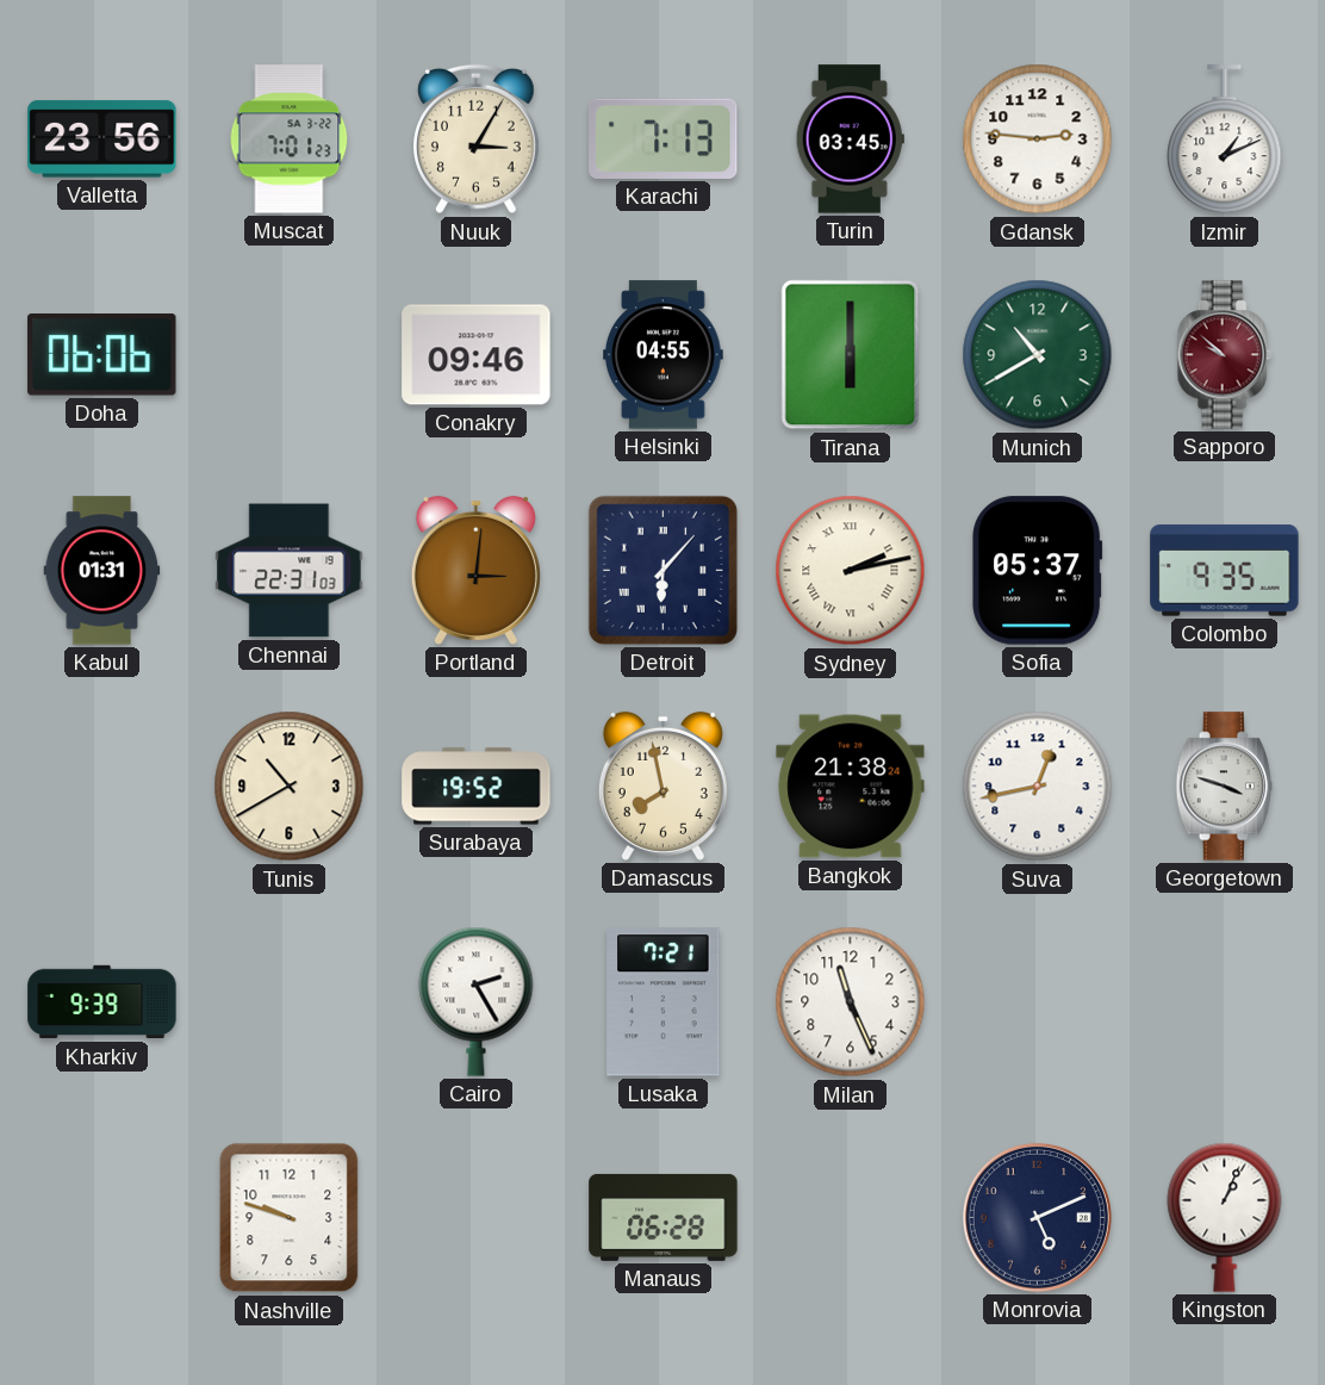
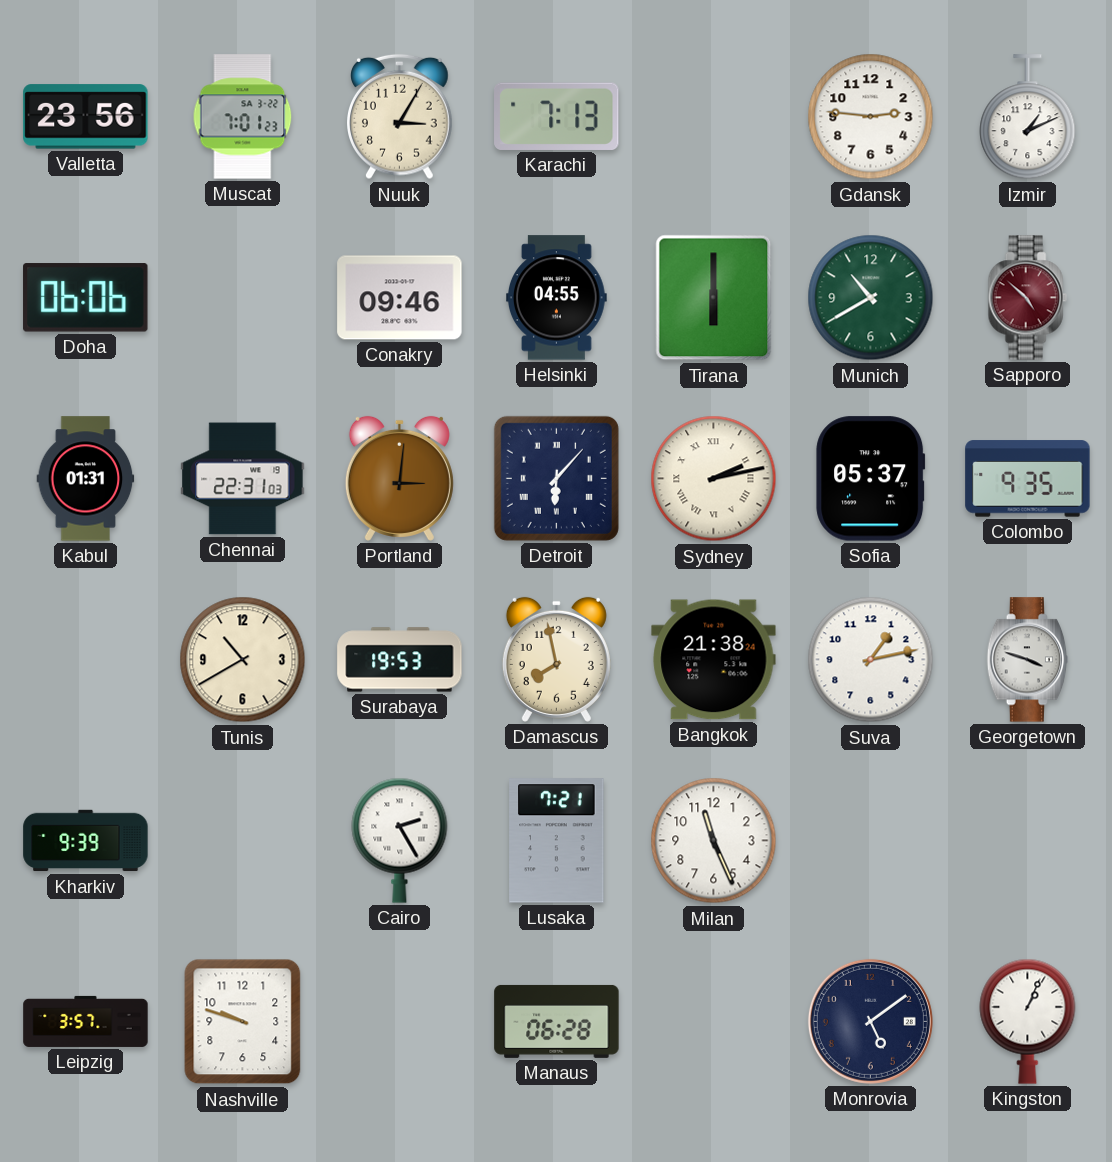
Turin: 03:45 -> none (850, 139)
Sapporo: 9:52 -> 4:52 (1027, 298)
Surabaya: 19:52 -> 19:53 (400, 660)
Suva: 12:43 -> 1:13 (871, 660)
Leipzig: none -> 3:57 (86, 1021)
Monrovia: 5:11 -> 5:09 (870, 1021)
